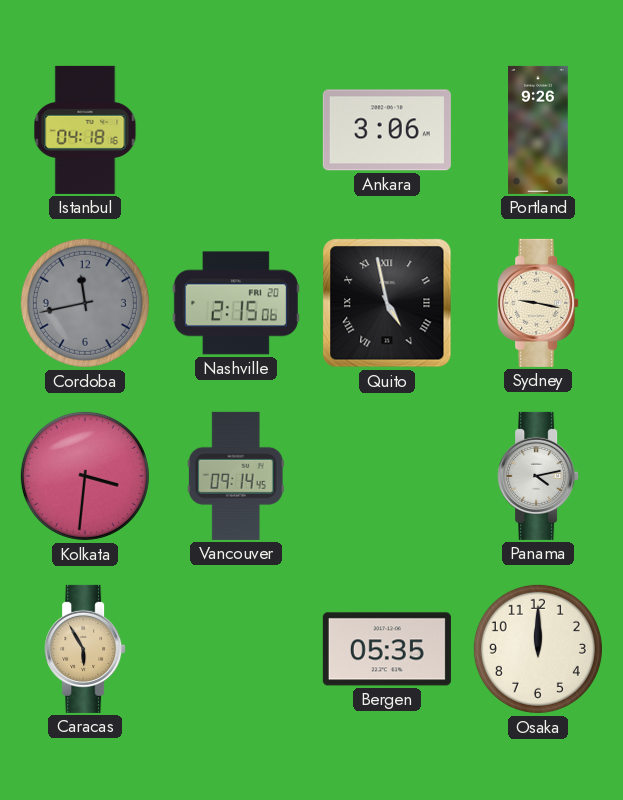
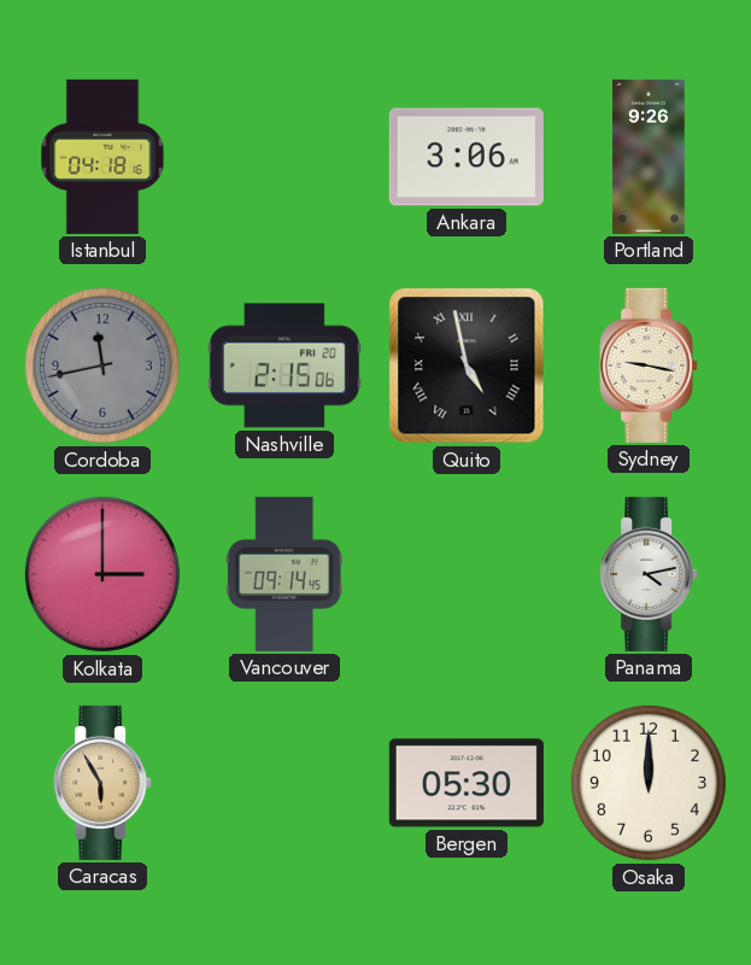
Kolkata: 3:31 -> 3:00 (102, 574)
Bergen: 05:35 -> 05:30 (467, 783)
